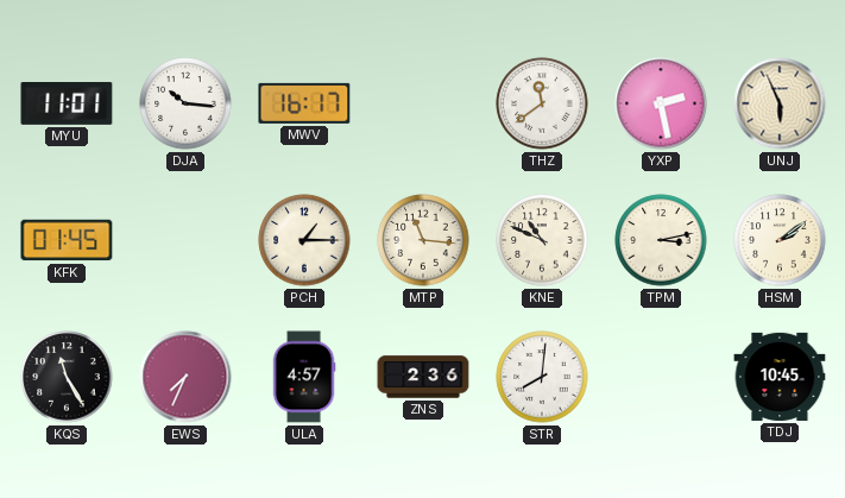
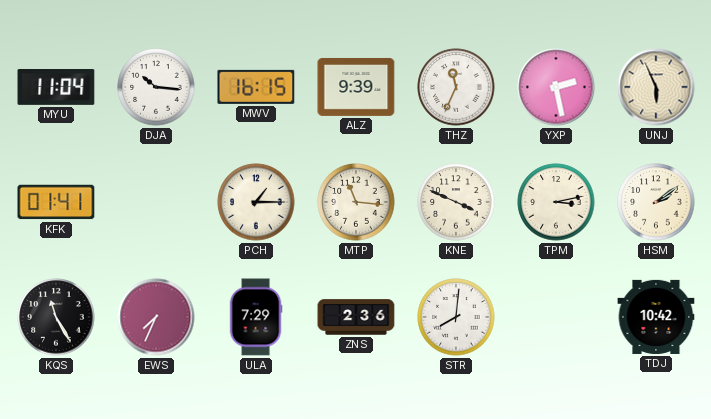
MYU: 11:01 -> 11:04 (56, 88)
MWV: 16:17 -> 16:15 (256, 87)
ALZ: none -> 9:39 (356, 87)
THZ: 11:39 -> 11:34 (456, 87)
KFK: 01:45 -> 01:41 (56, 202)
KNE: 10:49 -> 3:49 (456, 202)
ULA: 4:57 -> 7:29 (256, 317)
TDJ: 10:45 -> 10:42 (656, 317)
